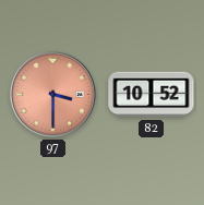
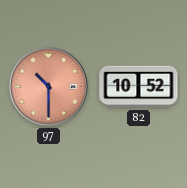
97: 3:30 -> 10:30 (48, 86)
